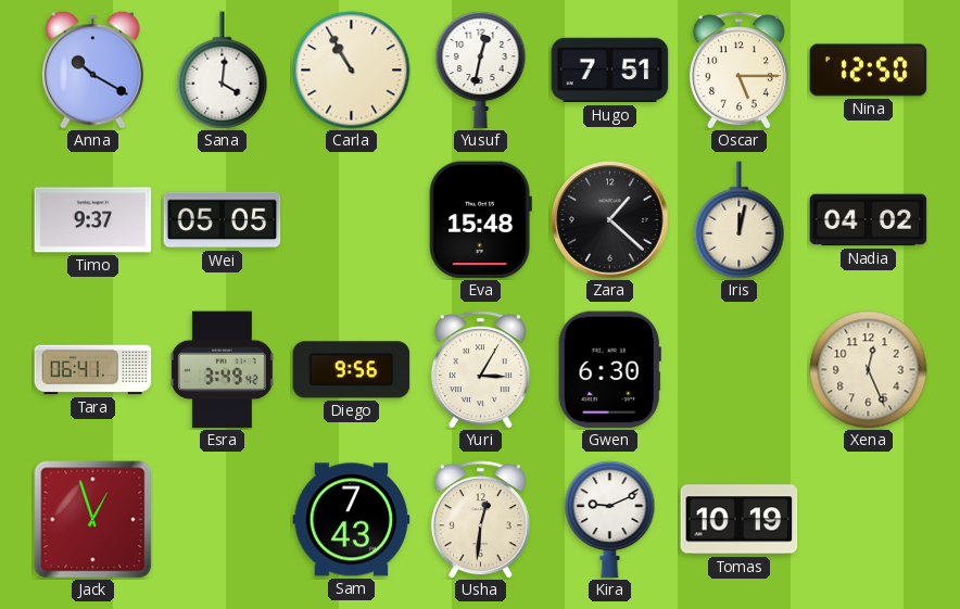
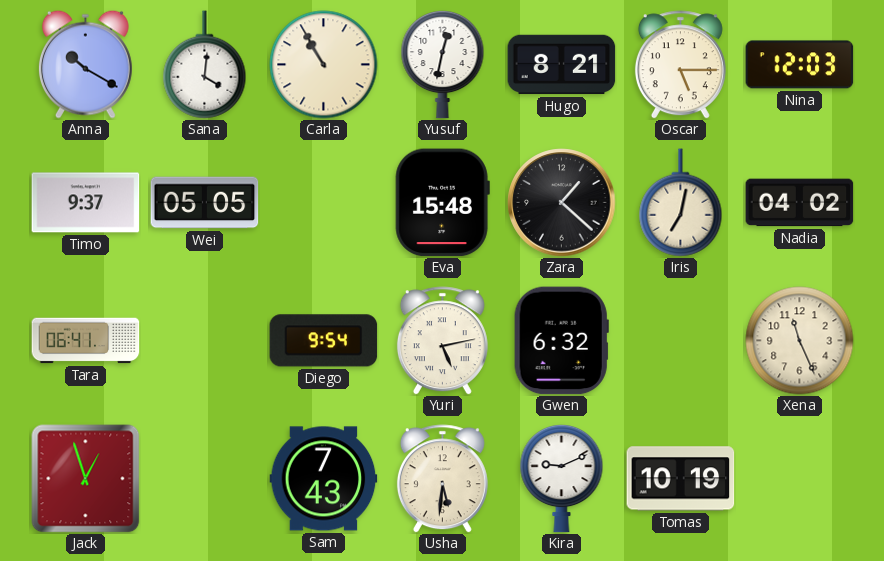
Hugo: 7:51 -> 8:21 (562, 65)
Nina: 12:50 -> 12:03 (800, 65)
Iris: 12:02 -> 7:02 (681, 203)
Esra: 3:49 -> none (222, 370)
Diego: 9:56 -> 9:54 (324, 341)
Yuri: 3:05 -> 5:13 (442, 341)
Gwen: 6:30 -> 6:32 (561, 341)
Xena: 12:26 -> 11:26 (800, 341)
Usha: 12:31 -> 5:31 (442, 479)
